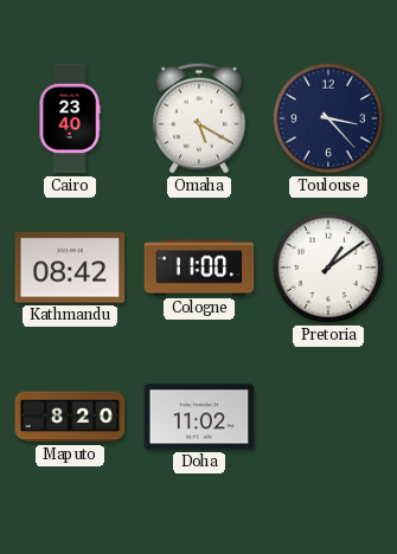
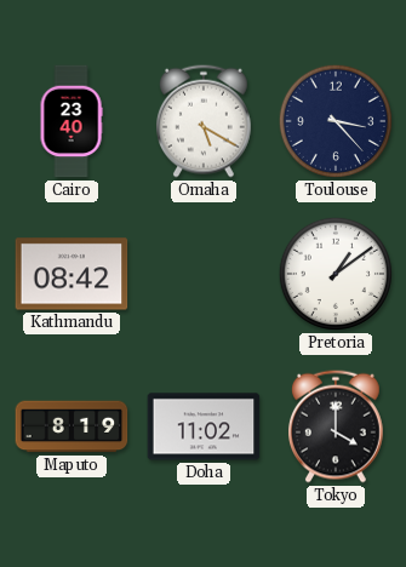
Cologne: 11:00 -> none (199, 268)
Maputo: 8:20 -> 8:19 (72, 426)
Tokyo: none -> 4:00 (337, 426)
